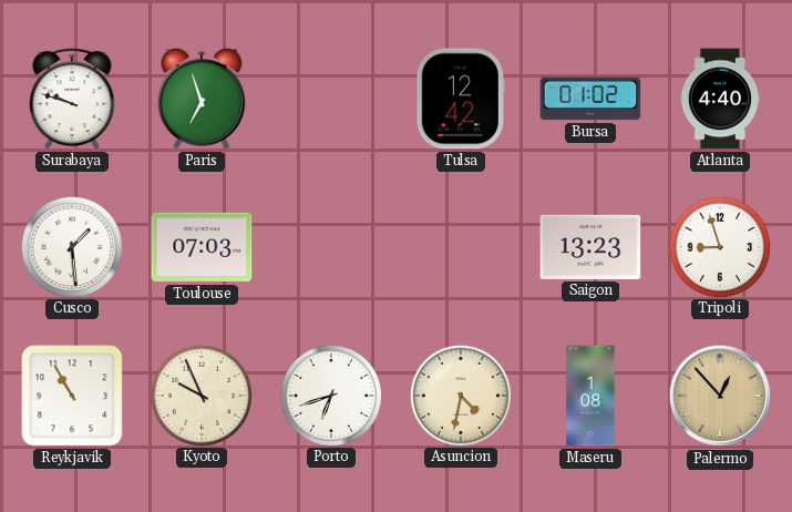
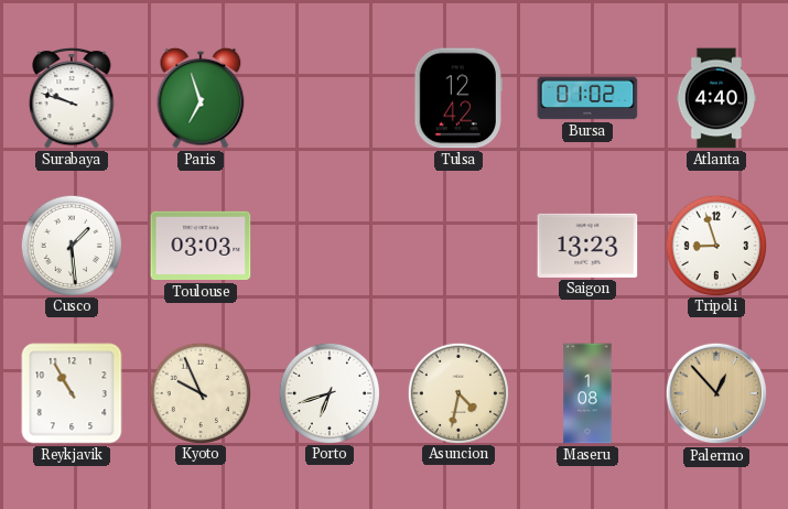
Toulouse: 07:03 -> 03:03 (201, 246)
